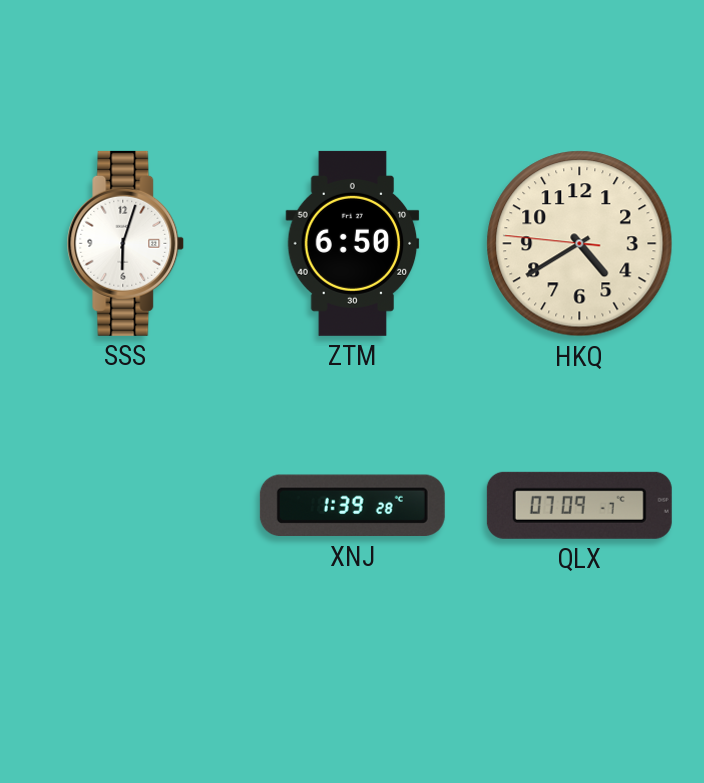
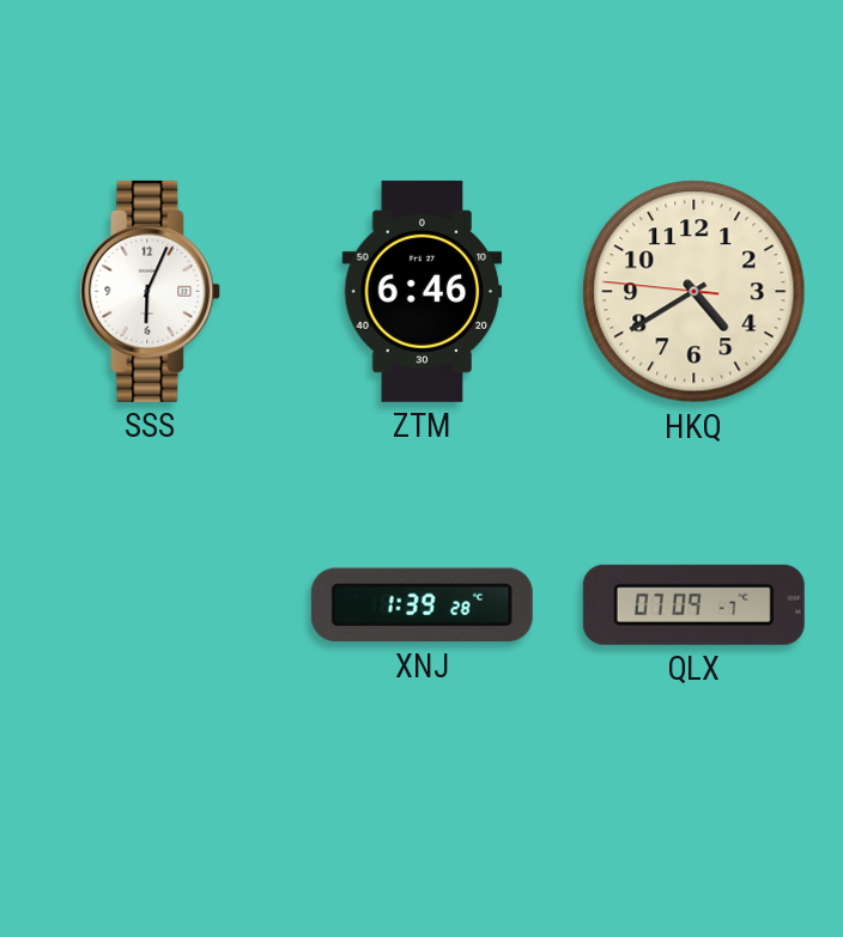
SSS: 6:03 -> 6:04 (151, 291)
ZTM: 6:50 -> 6:46 (423, 291)
